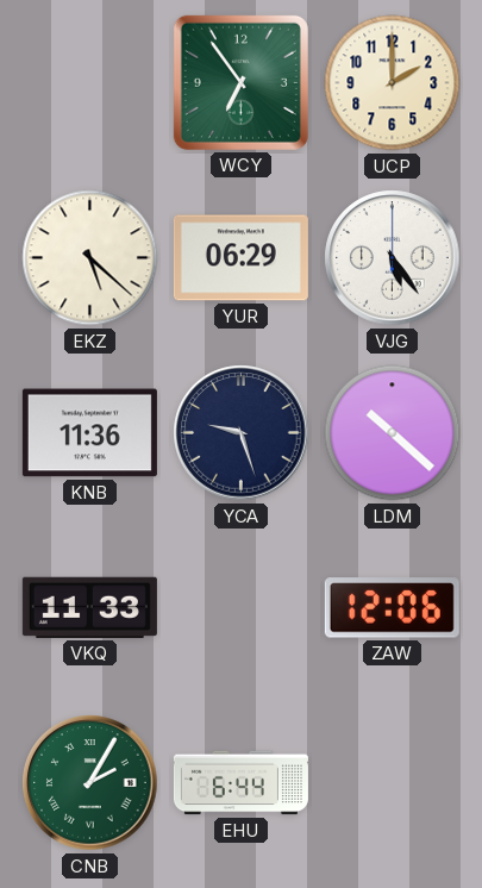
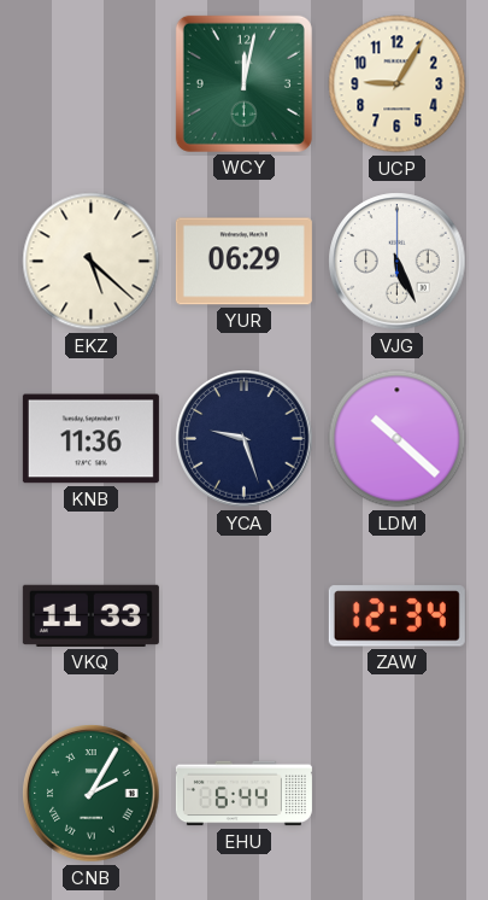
WCY: 6:54 -> 12:02 (243, 83)
UCP: 2:00 -> 9:05 (398, 84)
VJG: 5:24 -> 5:26 (398, 262)
ZAW: 12:06 -> 12:34 (396, 616)
